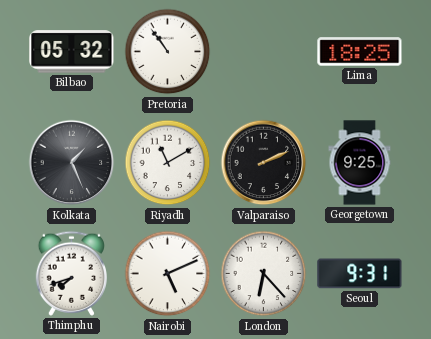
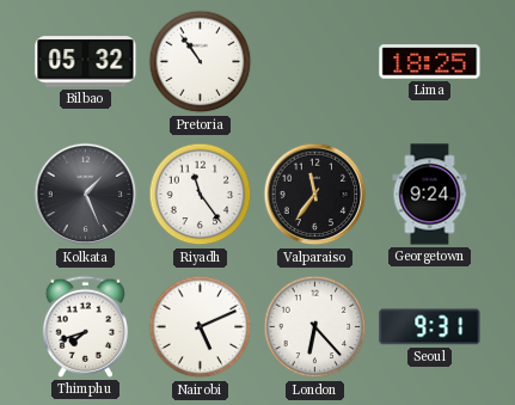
Riyadh: 11:10 -> 11:24 (201, 195)
Valparaiso: 2:11 -> 11:36 (315, 195)
Georgetown: 9:25 -> 9:24 (430, 195)
